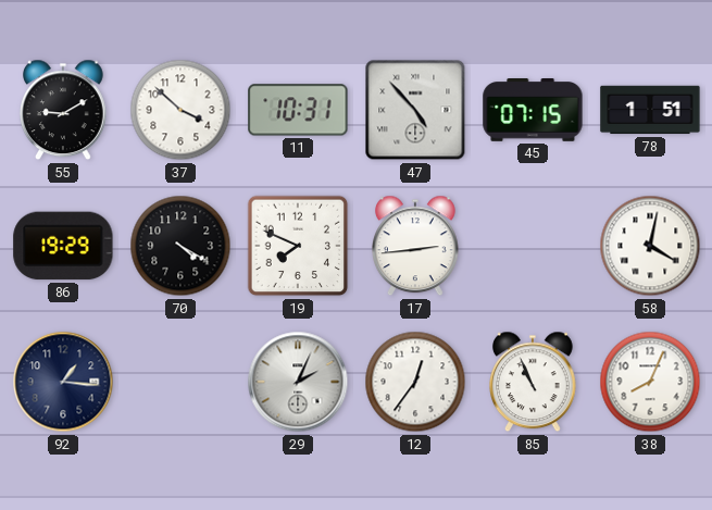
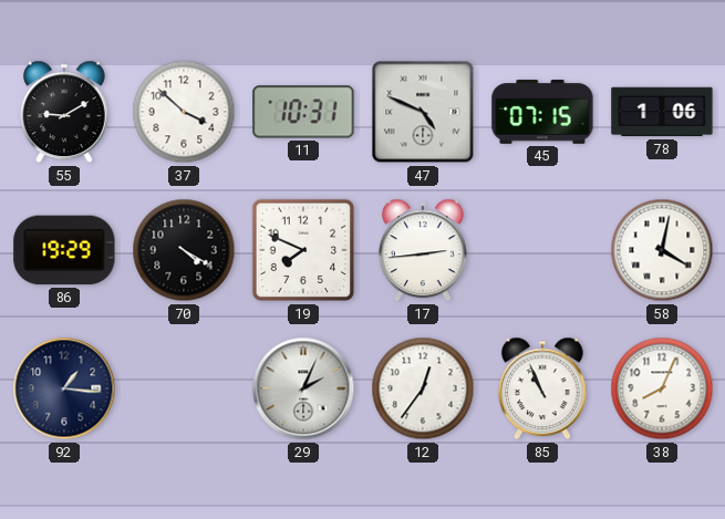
47: 4:53 -> 4:49 (423, 112)
78: 1:51 -> 1:06 (662, 112)
